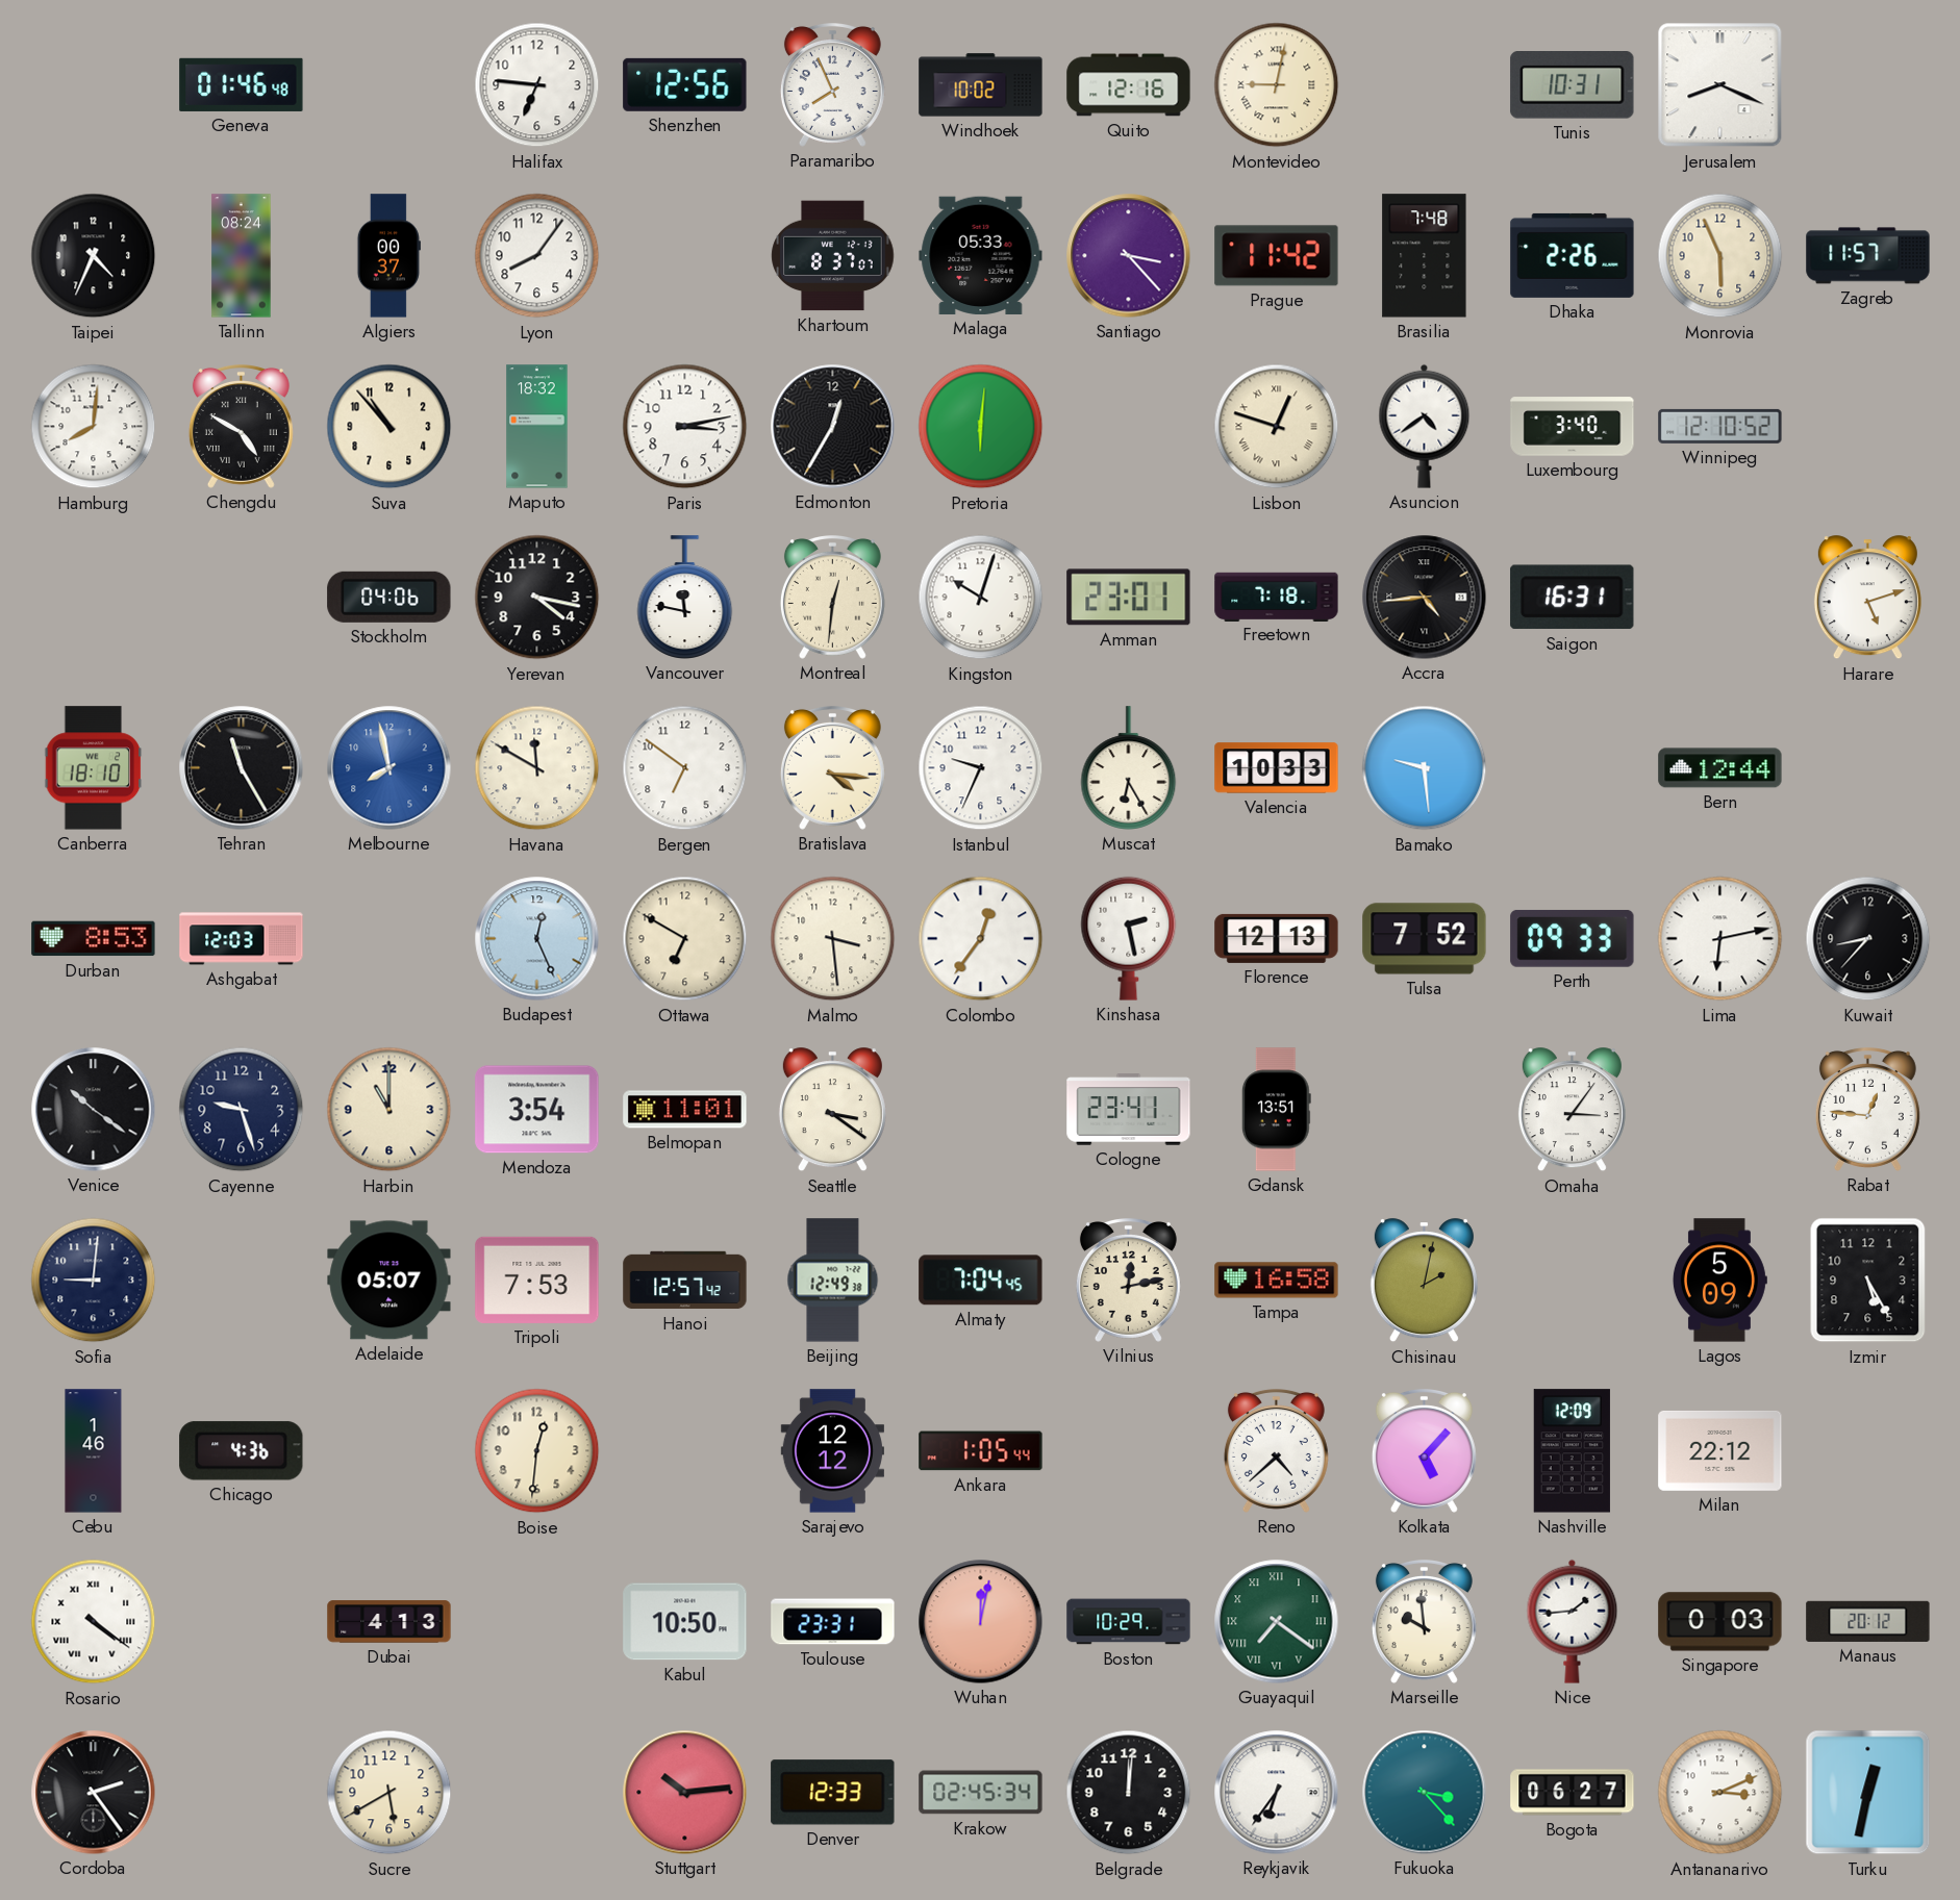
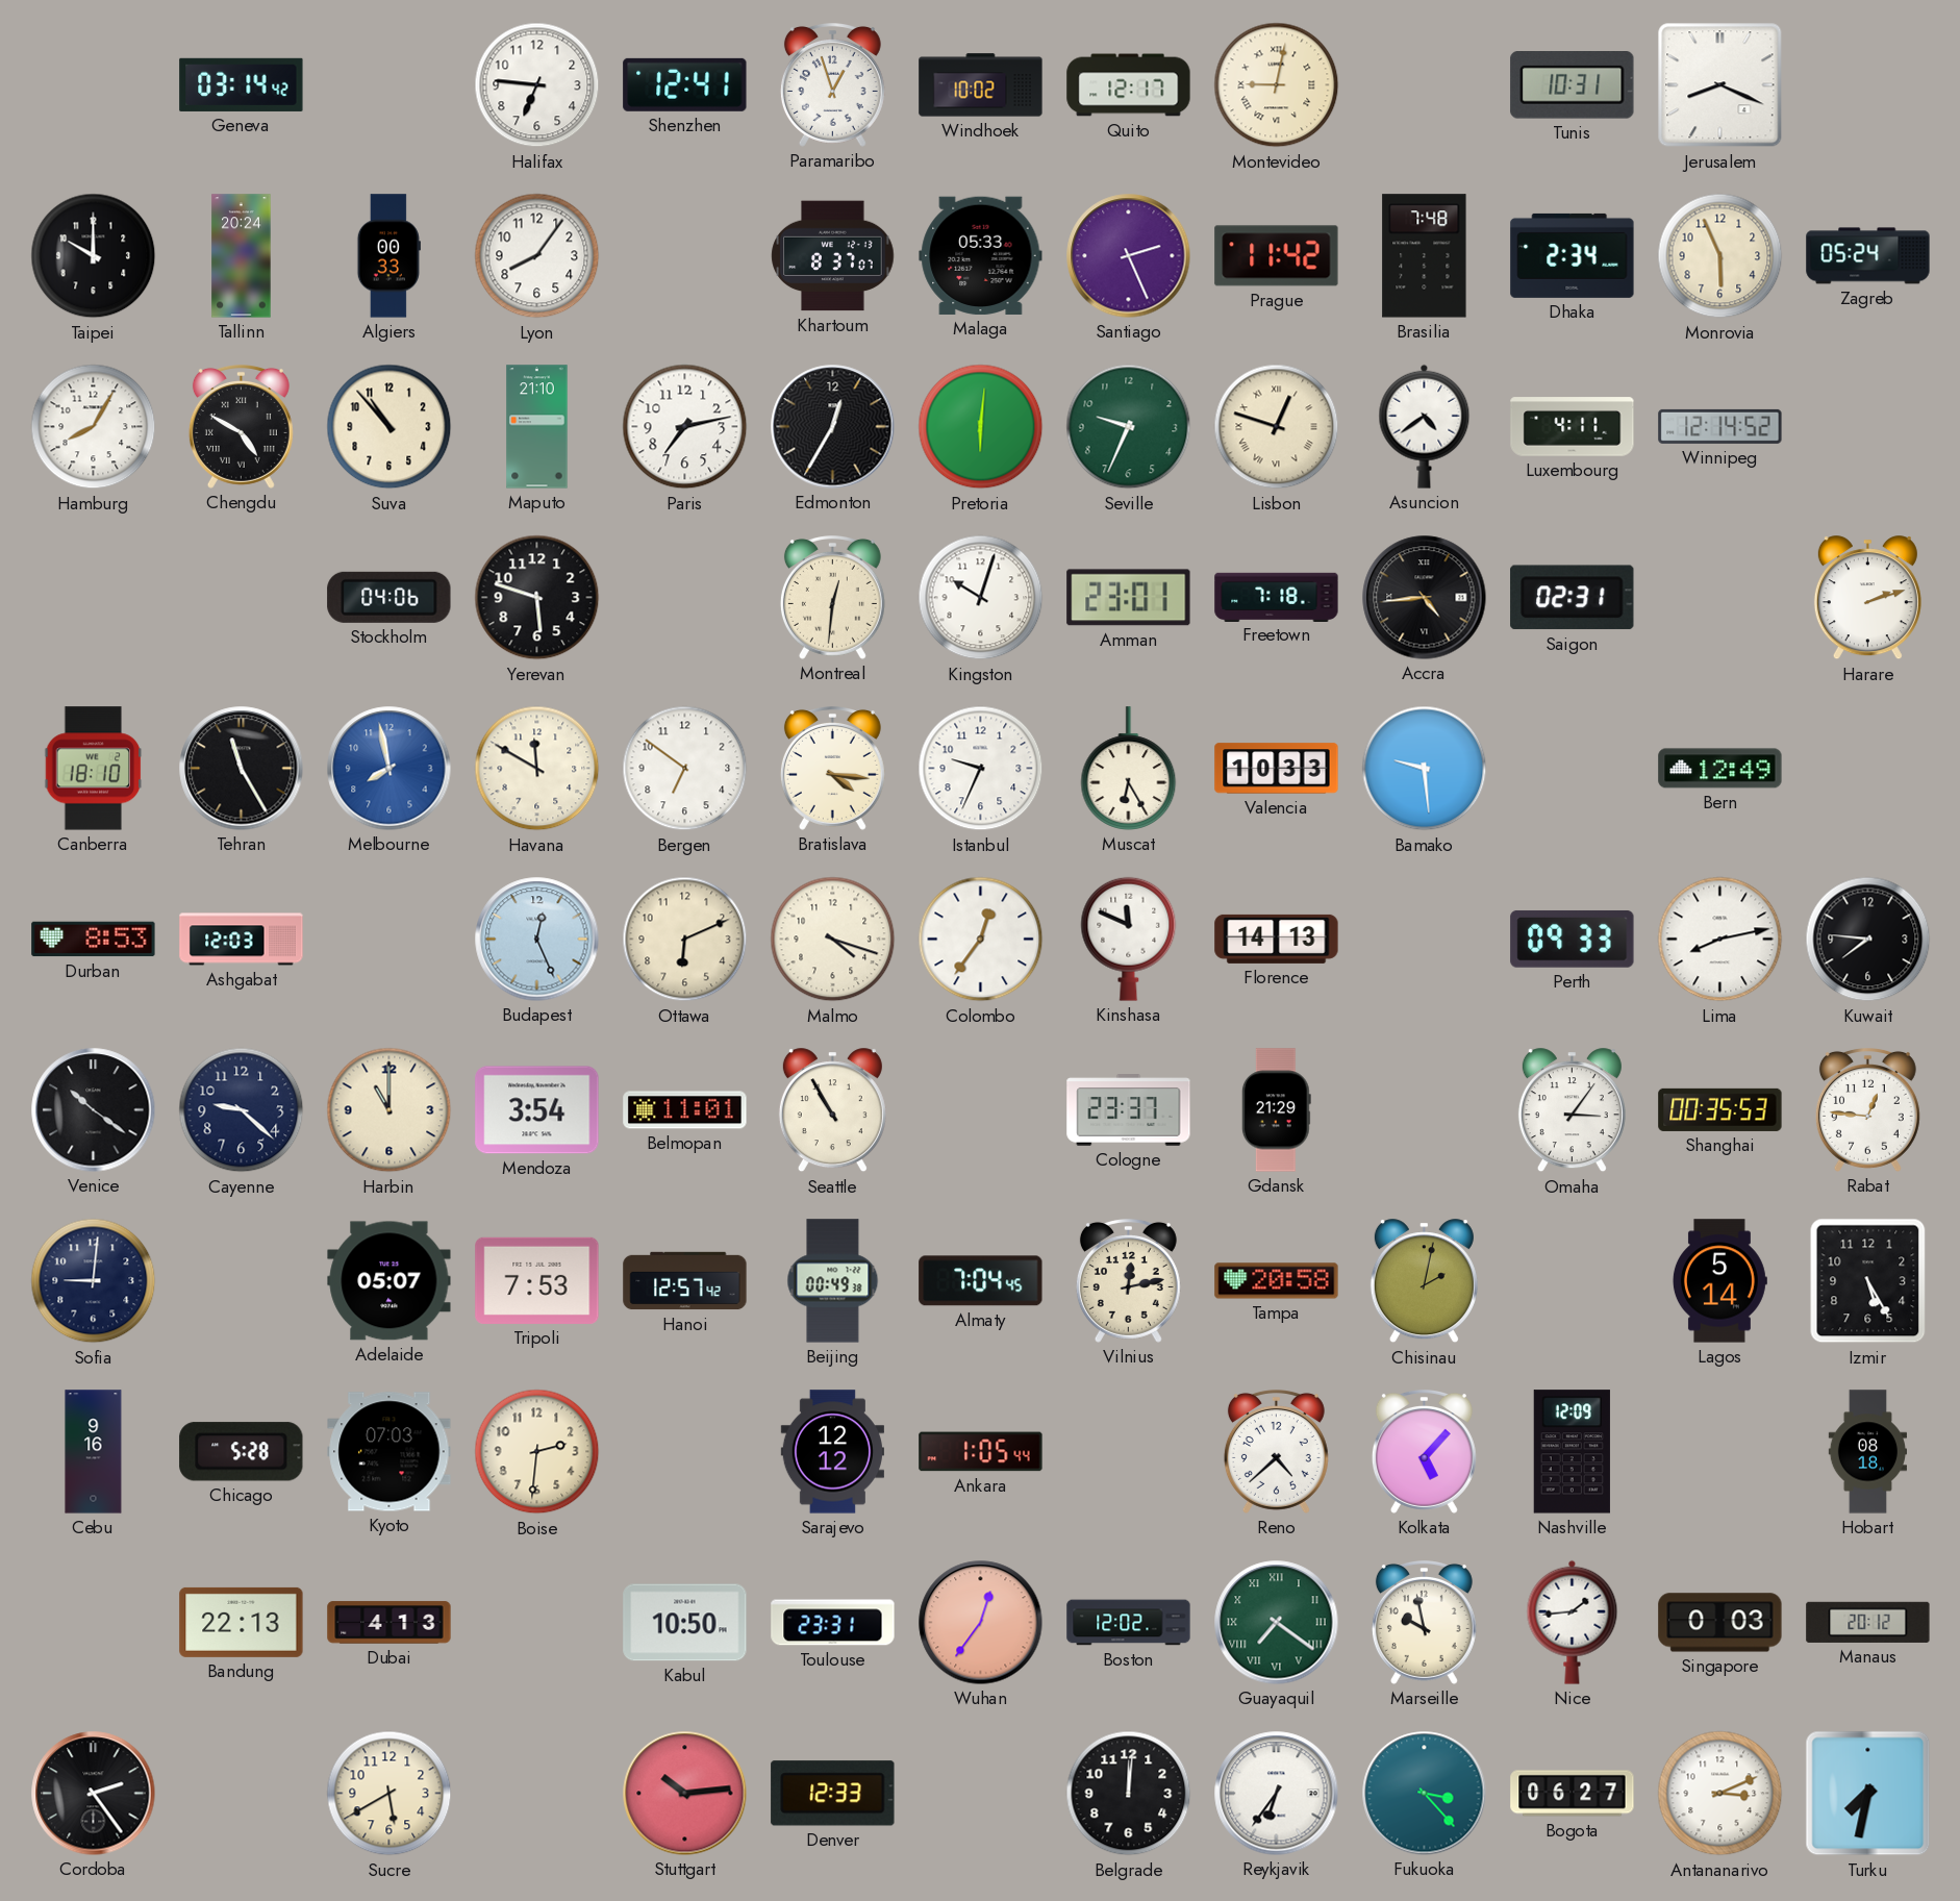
Geneva: 01:46 -> 03:14 (242, 84)
Shenzhen: 12:56 -> 12:41 (685, 84)
Paramaribo: 7:56 -> 12:57 (832, 85)
Quito: 12:16 -> 12:17 (1129, 85)
Taipei: 4:34 -> 10:00 (94, 256)
Tallinn: 08:24 -> 20:24 (242, 256)
Algiers: 00:37 -> 00:33 (388, 256)
Santiago: 3:23 -> 2:26 (1129, 256)
Dhaka: 2:26 -> 2:34 (1573, 255)
Zagreb: 11:57 -> 05:24 (1868, 256)
Hamburg: 8:01 -> 8:05 (94, 427)
Maputo: 18:32 -> 21:10 (537, 427)
Paris: 3:13 -> 7:13 (685, 427)
Seville: none -> 9:34 (1129, 427)
Luxembourg: 3:40 -> 4:11 (1573, 427)
Winnipeg: 12:10 -> 12:14 (1720, 426)
Yerevan: 4:17 -> 5:48 (537, 598)
Vancouver: 11:47 -> none (685, 598)
Saigon: 16:31 -> 02:31 (1573, 598)
Harare: 5:12 -> 2:12 (1867, 598)
Bern: 12:44 -> 12:49 (1720, 769)
Ottawa: 6:50 -> 6:11 (685, 940)
Malmo: 3:29 -> 4:18 (833, 940)
Kinshasa: 2:28 -> 11:49 (1129, 939)
Florence: 12:13 -> 14:13 (1277, 939)
Tulsa: 7:52 -> none (1425, 939)
Lima: 6:13 -> 8:13 (1720, 940)
Kuwait: 8:37 -> 7:46 (1868, 940)
Cayenne: 9:27 -> 9:22 (242, 1110)
Seattle: 3:21 -> 10:55 (832, 1110)
Cologne: 23:41 -> 23:37 (1129, 1110)
Gdansk: 13:51 -> 21:29 (1276, 1110)
Shanghai: none -> 00:35 (1720, 1109)
Beijing: 12:49 -> 00:49 (833, 1281)
Tampa: 16:58 -> 20:58 (1277, 1281)
Lagos: 5:09 -> 5:14 (1719, 1281)
Cebu: 1:46 -> 9:16 (94, 1452)
Chicago: 4:36 -> 5:28 (242, 1452)
Kyoto: none -> 07:03 (390, 1452)
Boise: 12:31 -> 2:31 (537, 1452)
Milan: 22:12 -> none (1720, 1450)
Hobart: none -> 08:18 (1867, 1452)
Rosario: 4:21 -> none (94, 1622)
Bandung: none -> 22:13 (242, 1622)
Wuhan: 12:02 -> 12:36 (981, 1623)
Boston: 10:29 -> 12:02 (1129, 1623)
Marseille: 9:59 -> 9:58 (1424, 1623)
Krakow: 02:45 -> none (981, 1793)
Turku: 12:32 -> 7:32 (1868, 1794)
